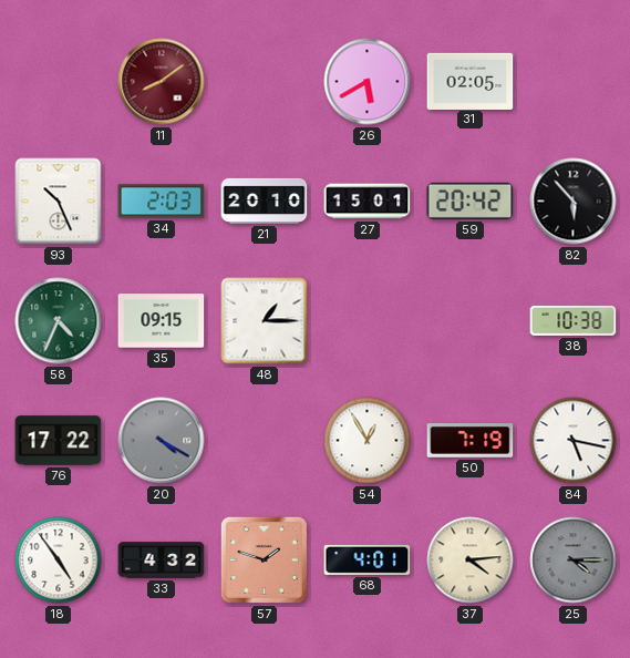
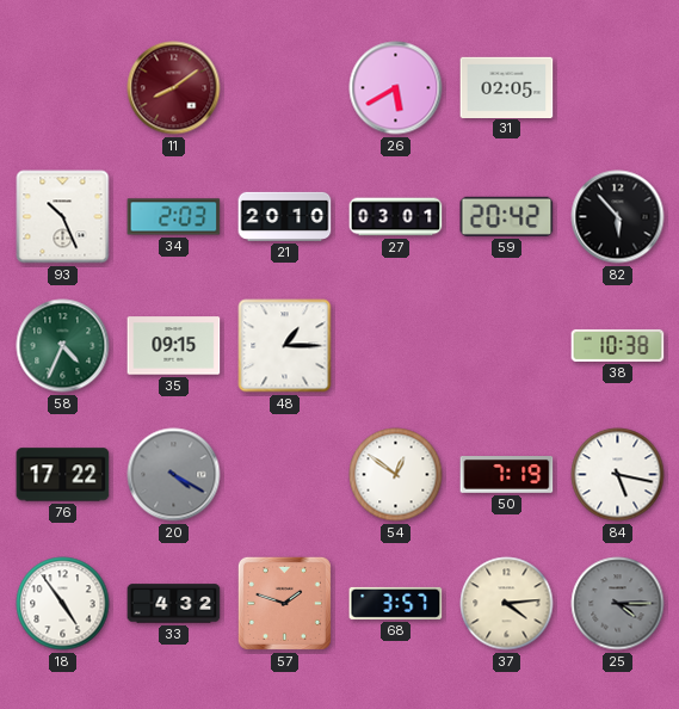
27: 15:01 -> 03:01 (396, 217)
54: 12:55 -> 12:51 (396, 475)
68: 4:01 -> 3:57 (396, 603)
